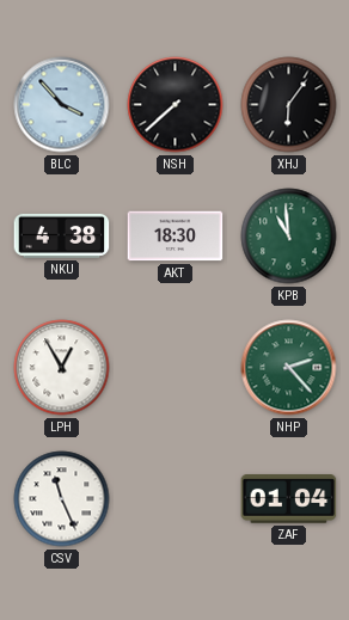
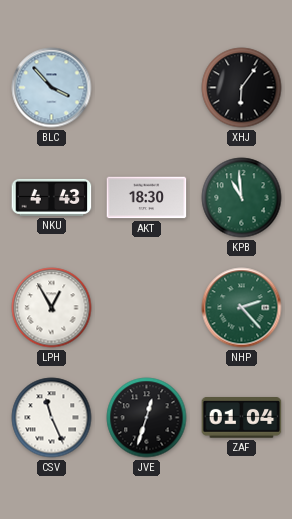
NSH: 7:38 -> none (176, 105)
NKU: 4:38 -> 4:43 (52, 197)
JVE: none -> 12:33 (147, 418)
